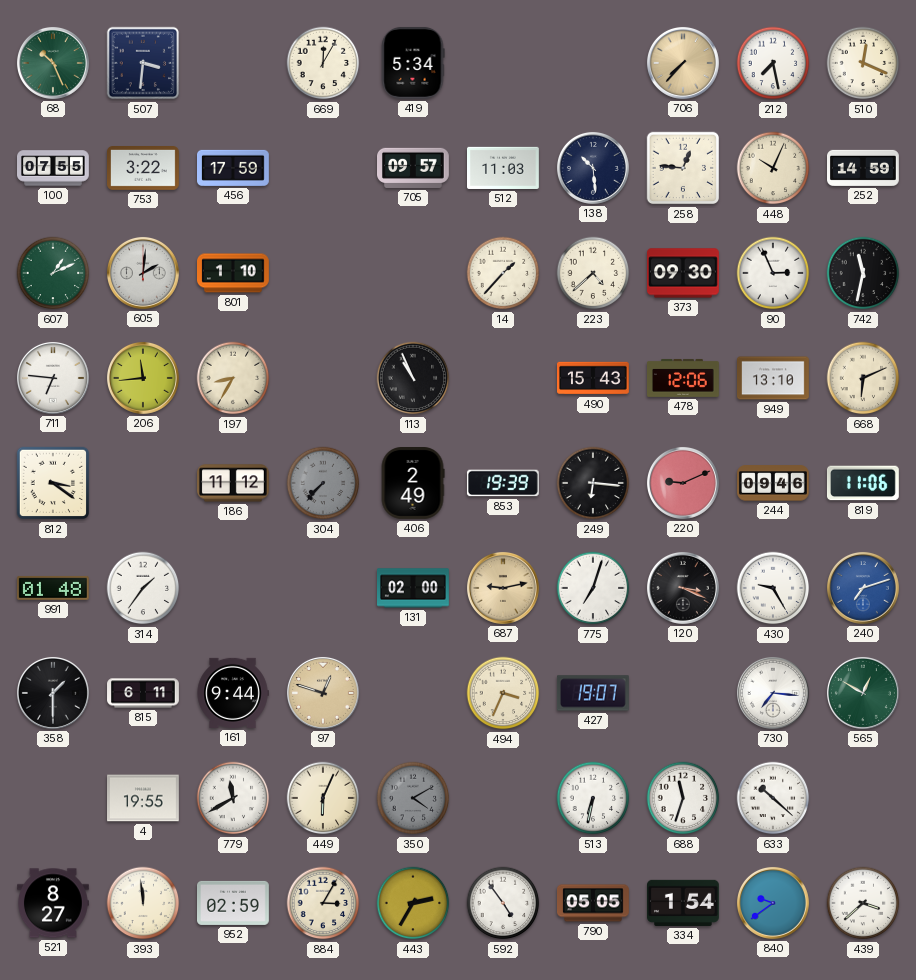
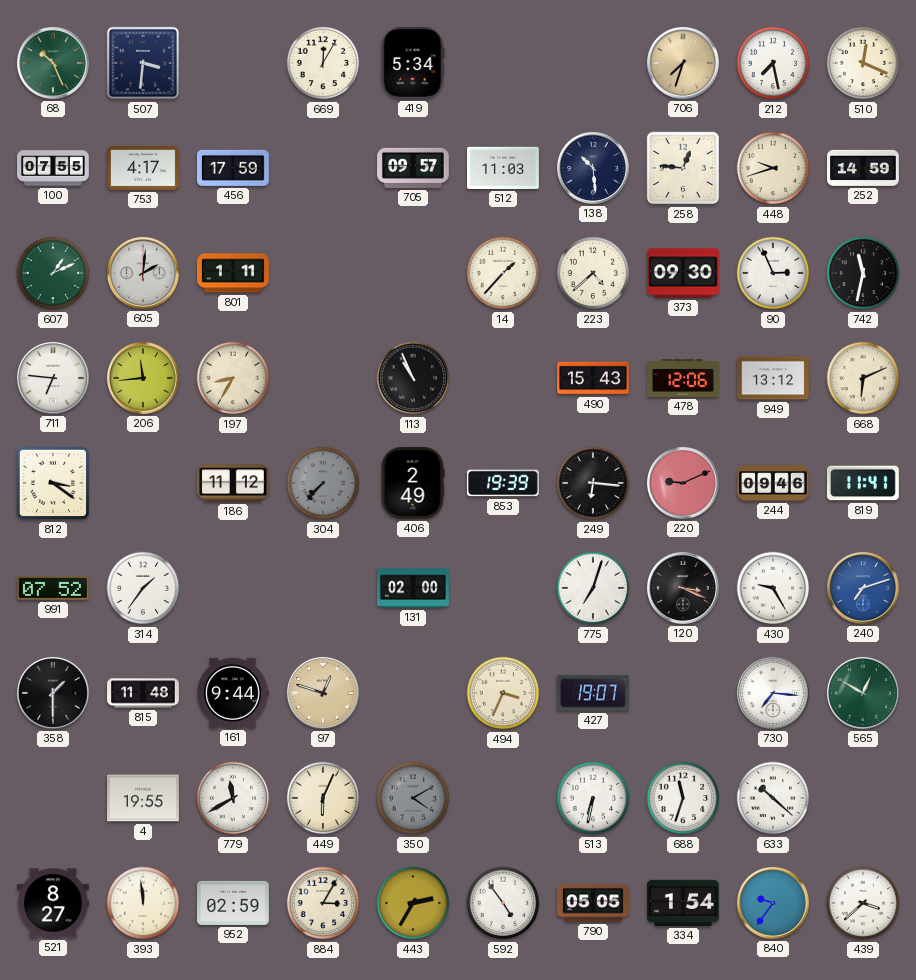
706: 7:37 -> 7:33 (683, 63)
753: 3:22 -> 4:17 (144, 169)
448: 10:04 -> 9:42 (773, 168)
801: 1:10 -> 1:11 (234, 273)
949: 13:10 -> 13:12 (774, 378)
819: 11:06 -> 11:41 (863, 483)
991: 01:48 -> 07:52 (53, 588)
687: 9:13 -> none (503, 588)
815: 6:11 -> 11:48 (143, 693)
840: 9:39 -> 9:36 (773, 903)
